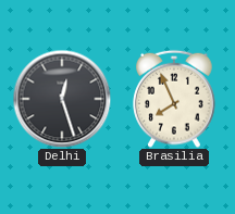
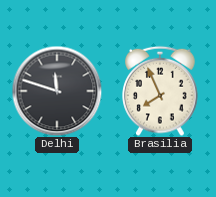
Delhi: 12:27 -> 11:48 (57, 91)
